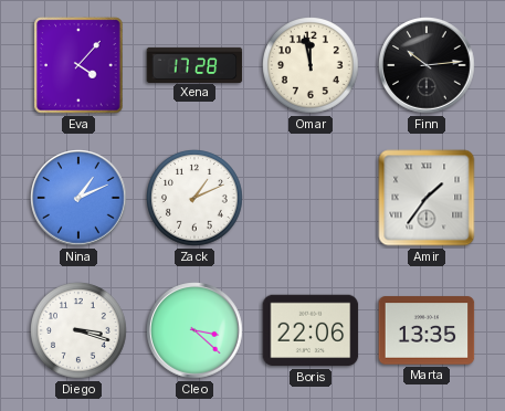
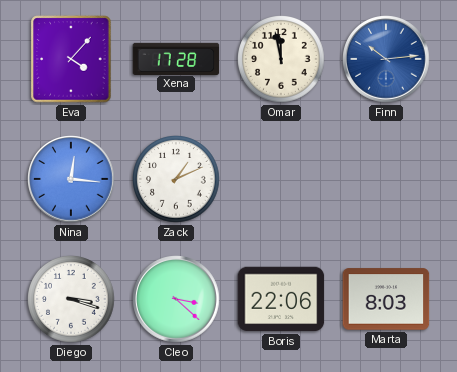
Finn dial: black -> blue (386, 59)
Nina: 1:11 -> 12:16 (71, 179)
Amir: 1:36 -> none (427, 198)
Marta: 13:35 -> 8:03 (386, 299)
